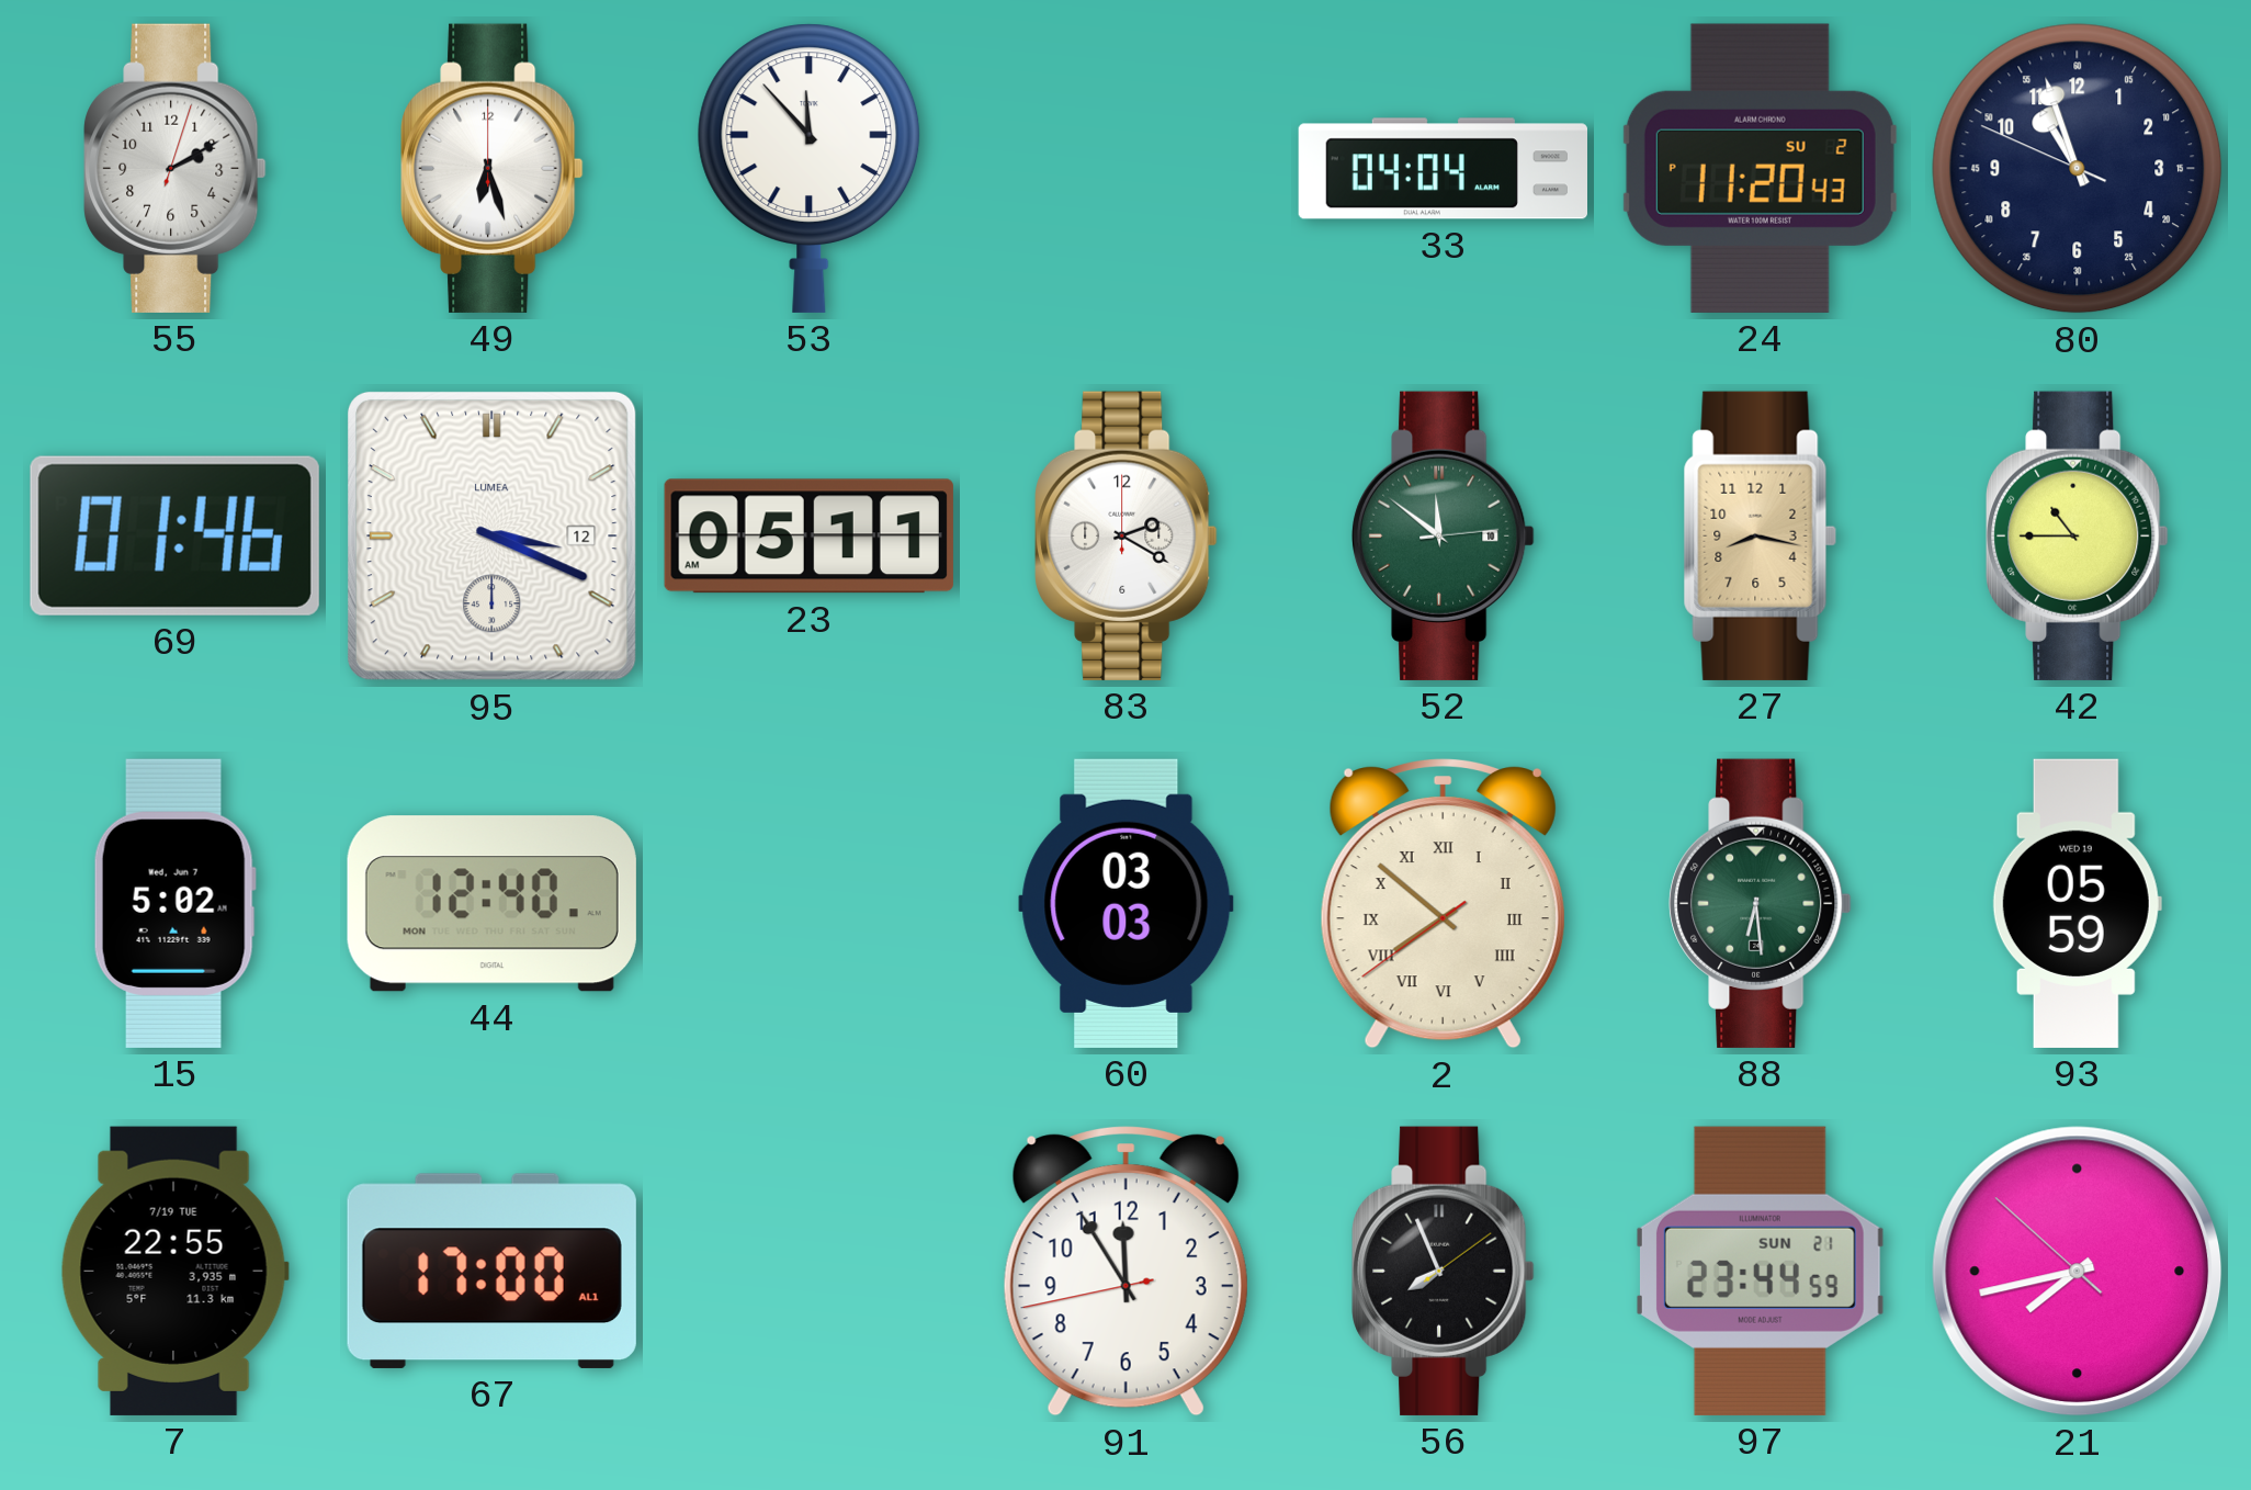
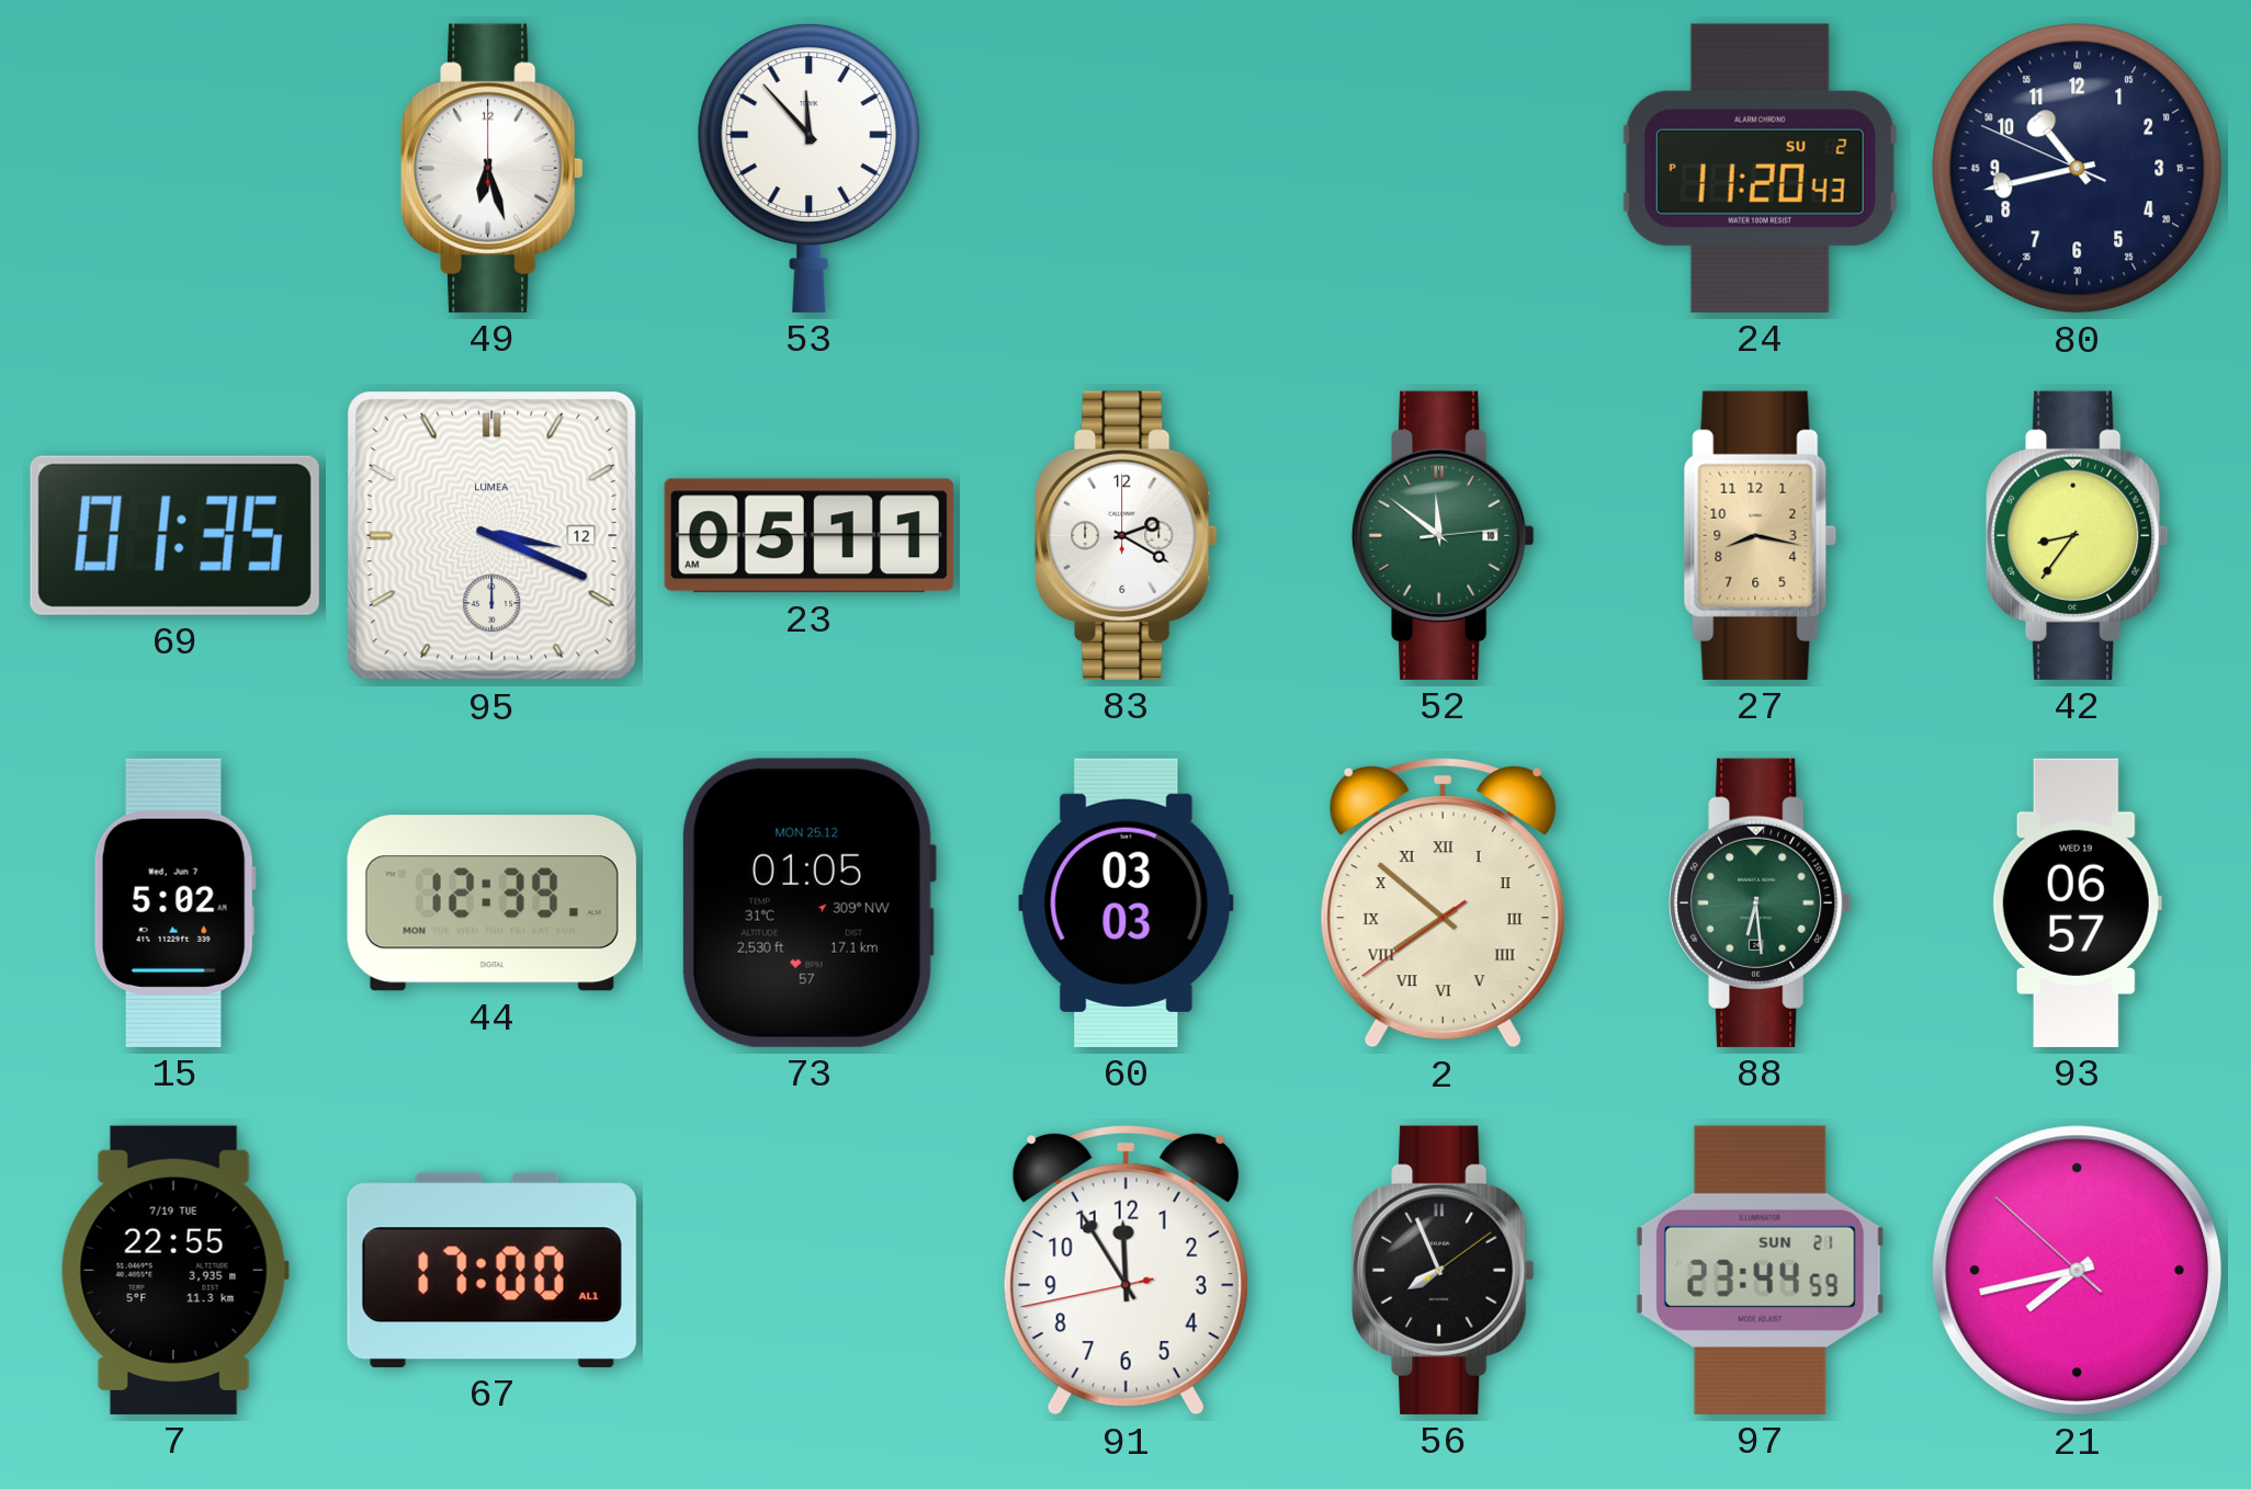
55: 2:10 -> none (176, 168)
33: 04:04 -> none (1443, 169)
80: 10:56 -> 10:42 (2078, 169)
69: 01:46 -> 01:35 (174, 535)
42: 10:45 -> 8:36 (2078, 535)
44: 12:40 -> 12:39 (491, 903)
73: none -> 01:05 (808, 902)
93: 05:59 -> 06:57 (2077, 902)
